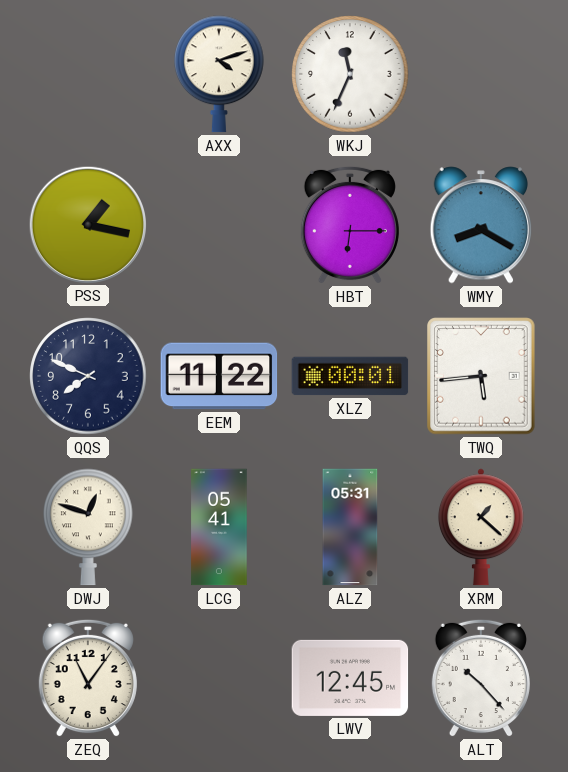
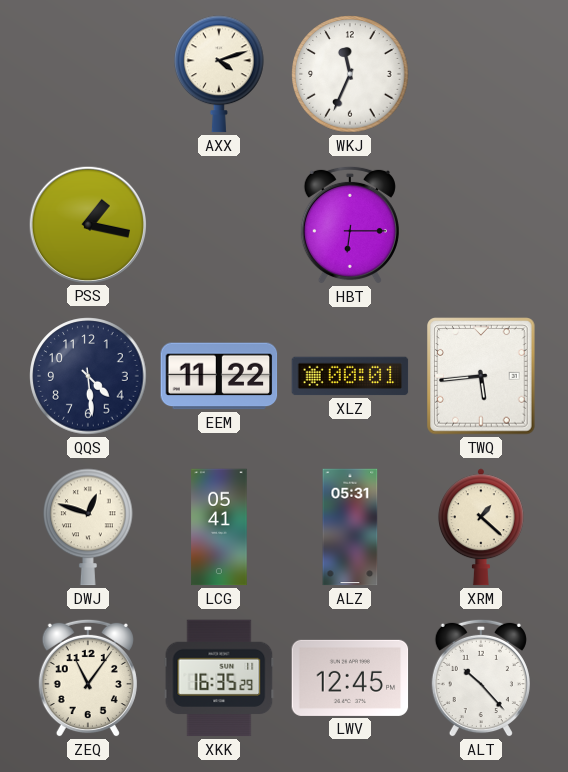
WMY: 8:20 -> none (480, 225)
QQS: 7:49 -> 4:29 (88, 376)
XKK: none -> 16:35 (219, 678)
